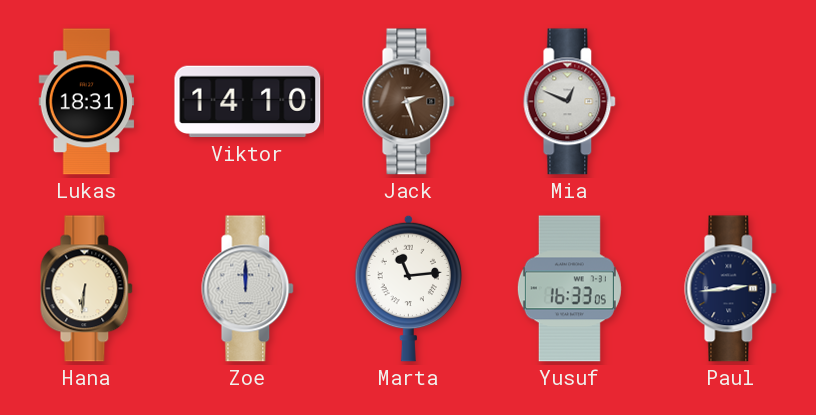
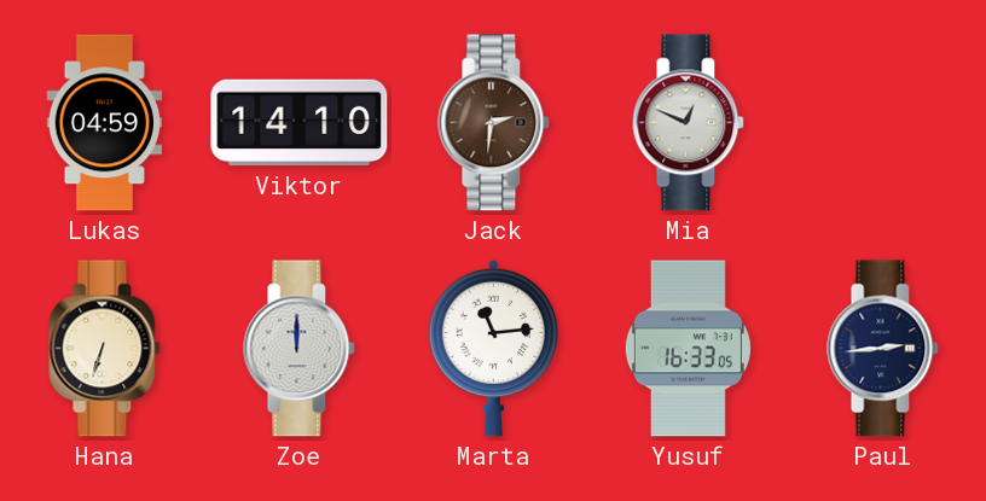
Lukas: 18:31 -> 04:59 (105, 123)
Jack: 2:27 -> 2:31 (494, 123)
Hana: 6:31 -> 6:33 (105, 349)
